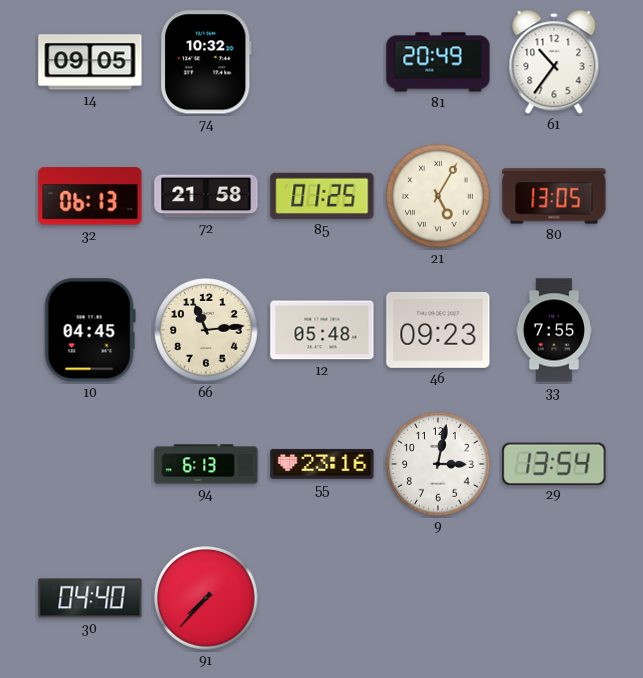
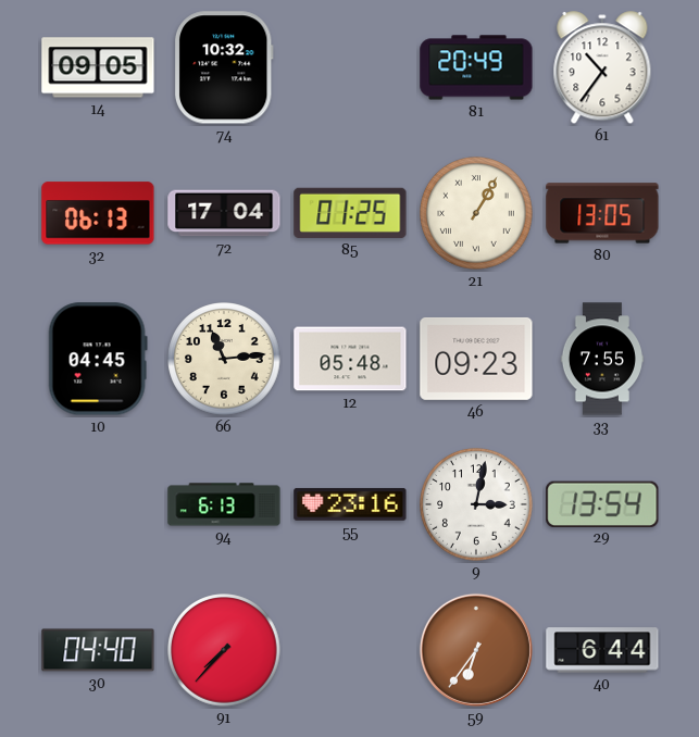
72: 21:58 -> 17:04 (224, 213)
21: 5:05 -> 1:05 (476, 213)
59: none -> 6:36 (476, 650)
40: none -> 6:44 (602, 650)
